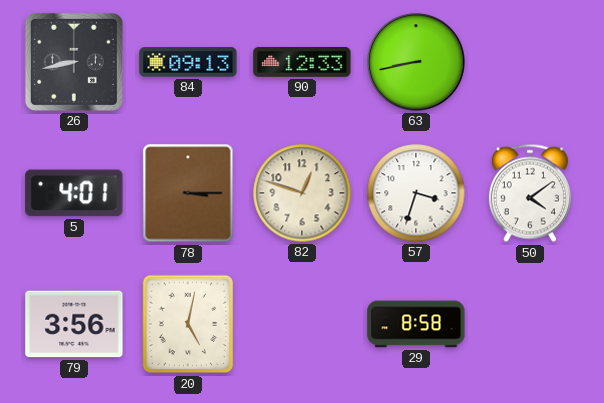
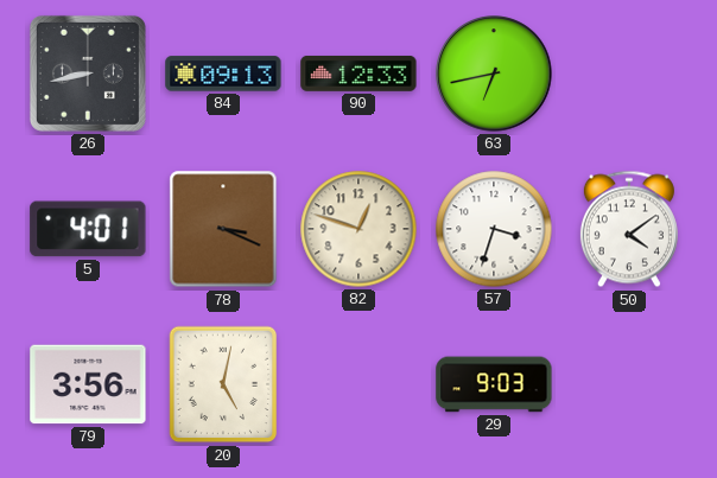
63: 8:43 -> 6:43 (494, 74)
78: 3:15 -> 3:19 (223, 229)
29: 8:58 -> 9:03 (494, 384)
